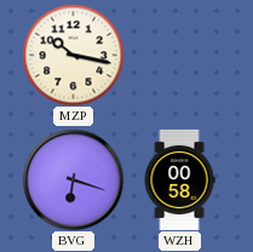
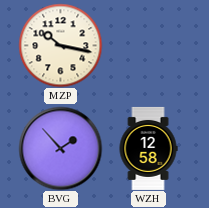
BVG: 6:18 -> 1:53 (60, 148)
WZH: 00:58 -> 12:58 (148, 148)
